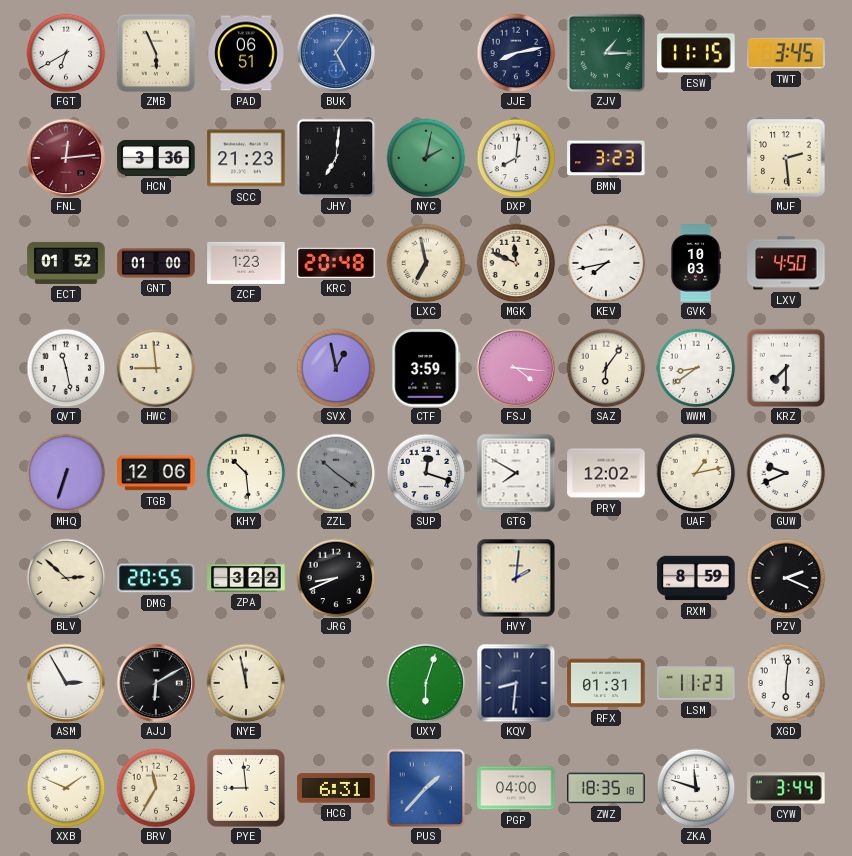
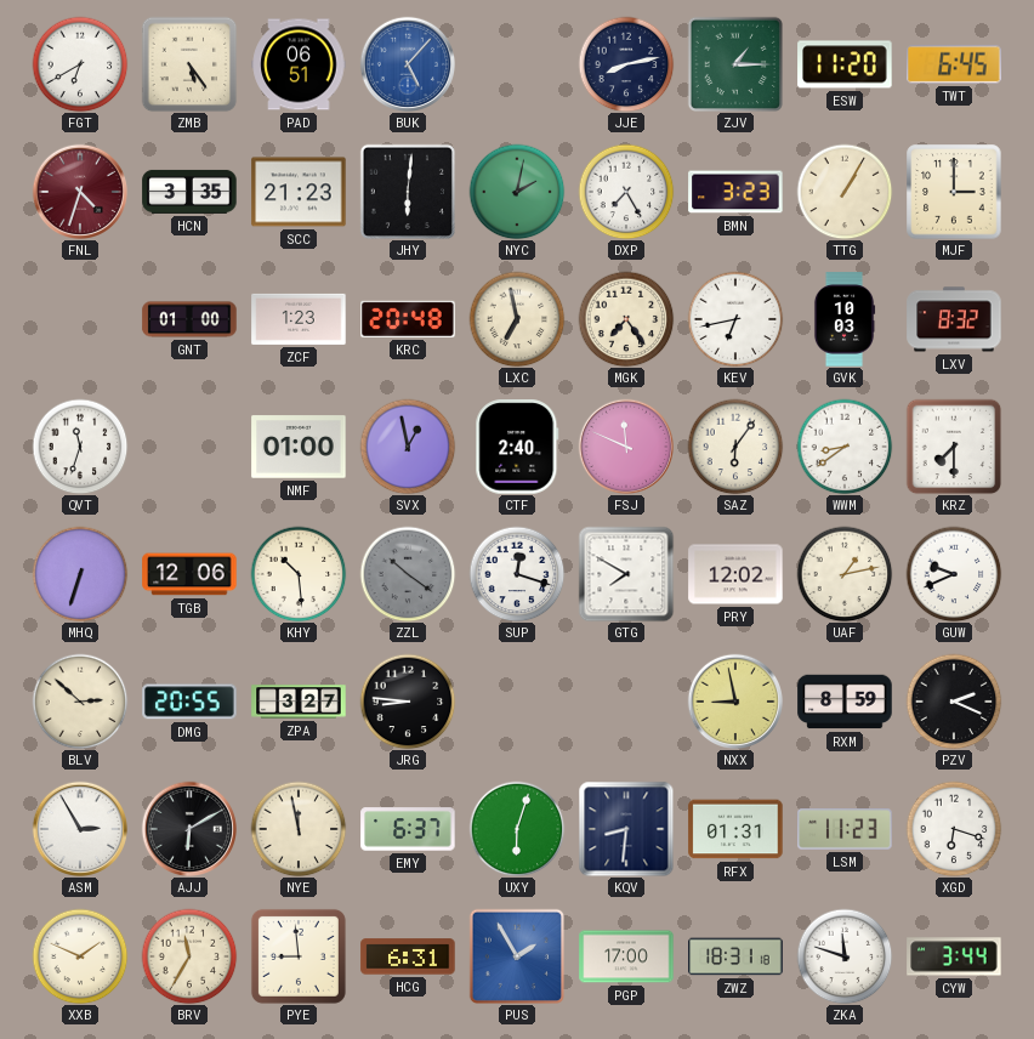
ZMB: 5:56 -> 5:24 (189, 64)
BUK: 5:06 -> 5:07 (407, 63)
ESW: 11:15 -> 11:20 (845, 64)
TWT: 3:45 -> 6:45 (954, 64)
FNL: 12:14 -> 4:33 (79, 191)
HCN: 3:36 -> 3:35 (189, 192)
JHY: 7:01 -> 6:01 (407, 191)
DXP: 8:01 -> 7:25 (626, 192)
TTG: none -> 1:05 (845, 192)
MJF: 2:29 -> 3:00 (954, 192)
ECT: 01:52 -> none (66, 263)
MGK: 11:49 -> 7:24 (626, 319)
KEV: 7:43 -> 6:43 (735, 319)
LXV: 4:50 -> 8:32 (954, 319)
QVT: 11:28 -> 11:33 (80, 447)
HWC: 8:59 -> none (156, 368)
NMF: none -> 01:00 (299, 447)
CTF: 3:59 -> 2:40 (517, 447)
FSJ: 4:16 -> 11:49 (625, 445)
ZPA: 3:22 -> 3:27 (299, 702)
JRG: 8:41 -> 8:46 (408, 702)
HVY: 2:01 -> none (516, 578)
NXX: none -> 8:58 (734, 700)
EMY: none -> 6:37 (408, 829)
XGD: 6:01 -> 6:18 (954, 829)
PUS: 1:37 -> 1:55 (516, 955)
PGP: 04:00 -> 17:00 (626, 956)
ZWZ: 18:35 -> 18:31 (735, 956)
